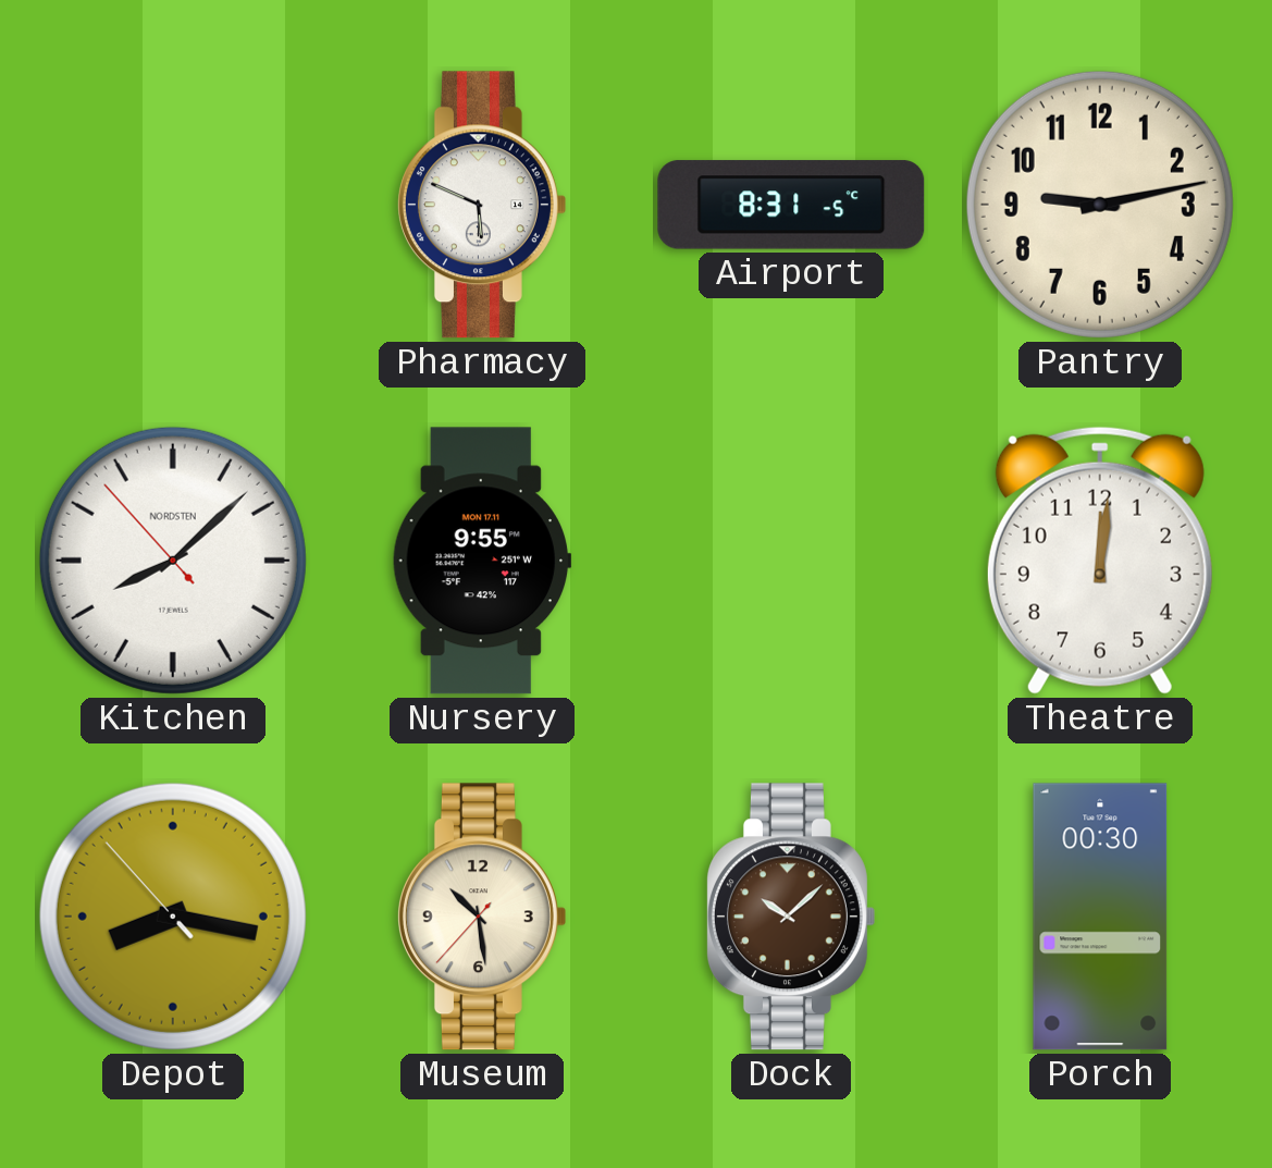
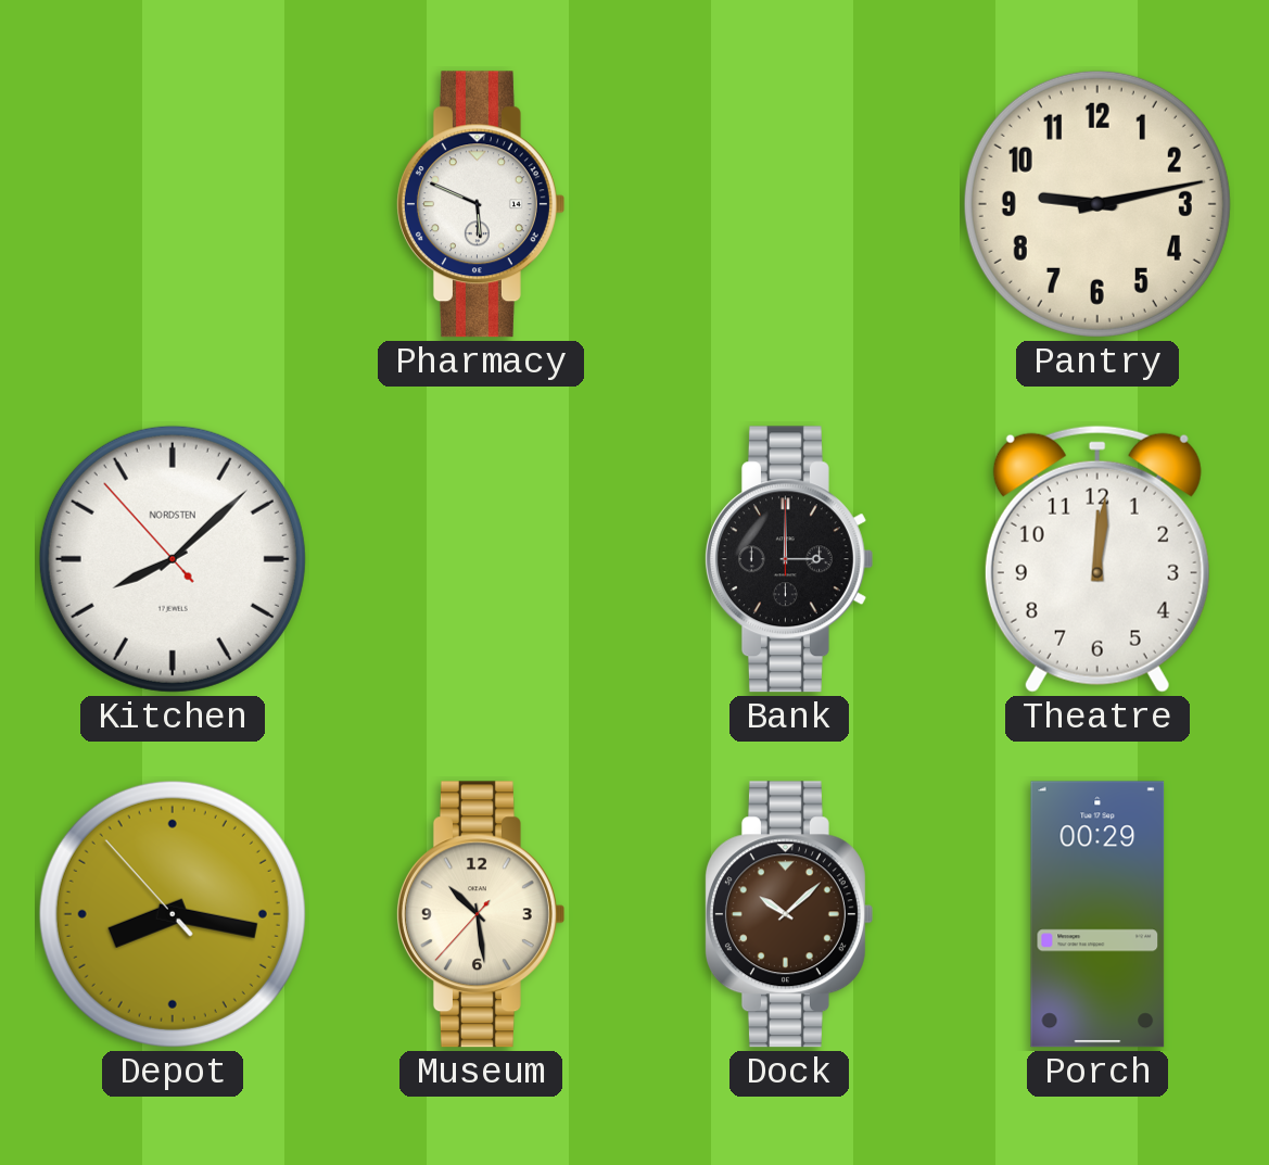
Airport: 8:31 -> none (791, 205)
Nursery: 9:55 -> none (482, 561)
Bank: none -> 3:00 (788, 559)
Porch: 00:30 -> 00:29 (1097, 914)
